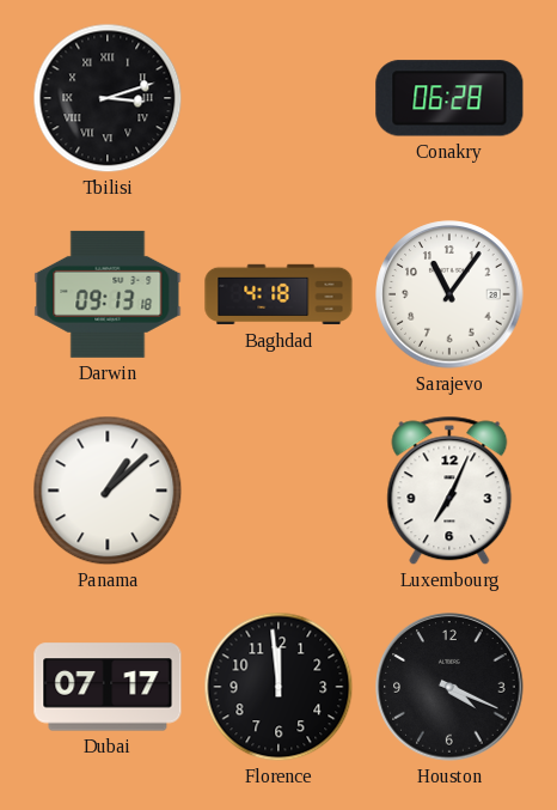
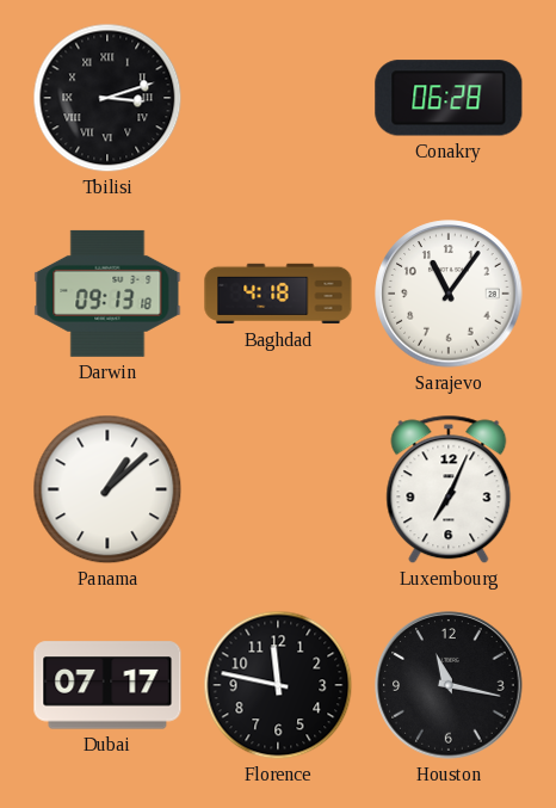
Florence: 11:59 -> 11:47 (278, 685)
Houston: 4:19 -> 11:17 (449, 685)
